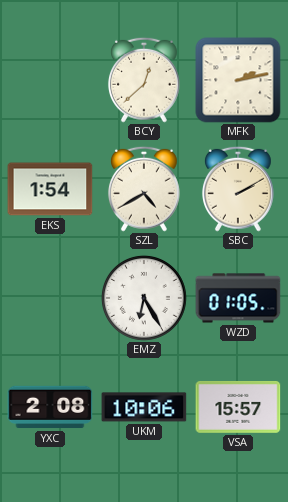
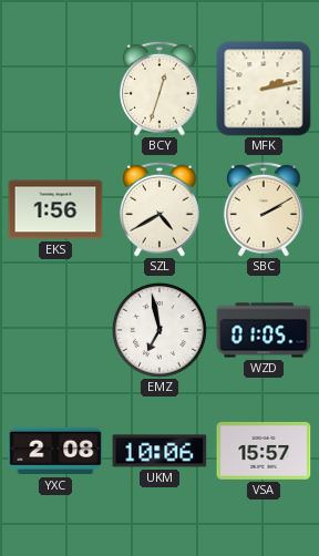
BCY: 12:38 -> 12:33 (159, 89)
EKS: 1:54 -> 1:56 (55, 209)
EMZ: 6:25 -> 6:58 (159, 330)
